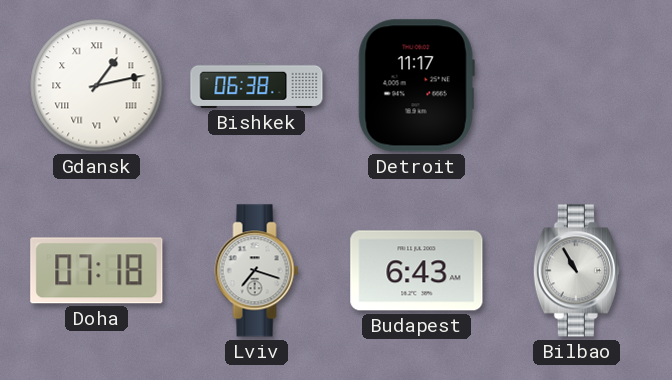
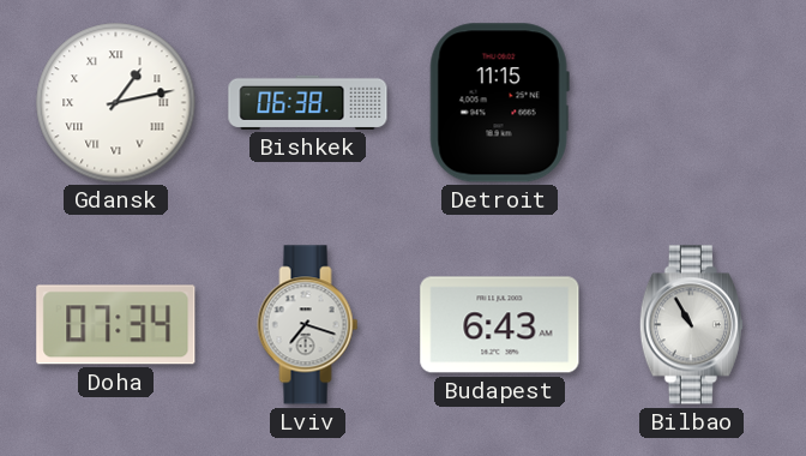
Detroit: 11:17 -> 11:15 (499, 103)
Doha: 07:18 -> 07:34 (116, 325)
